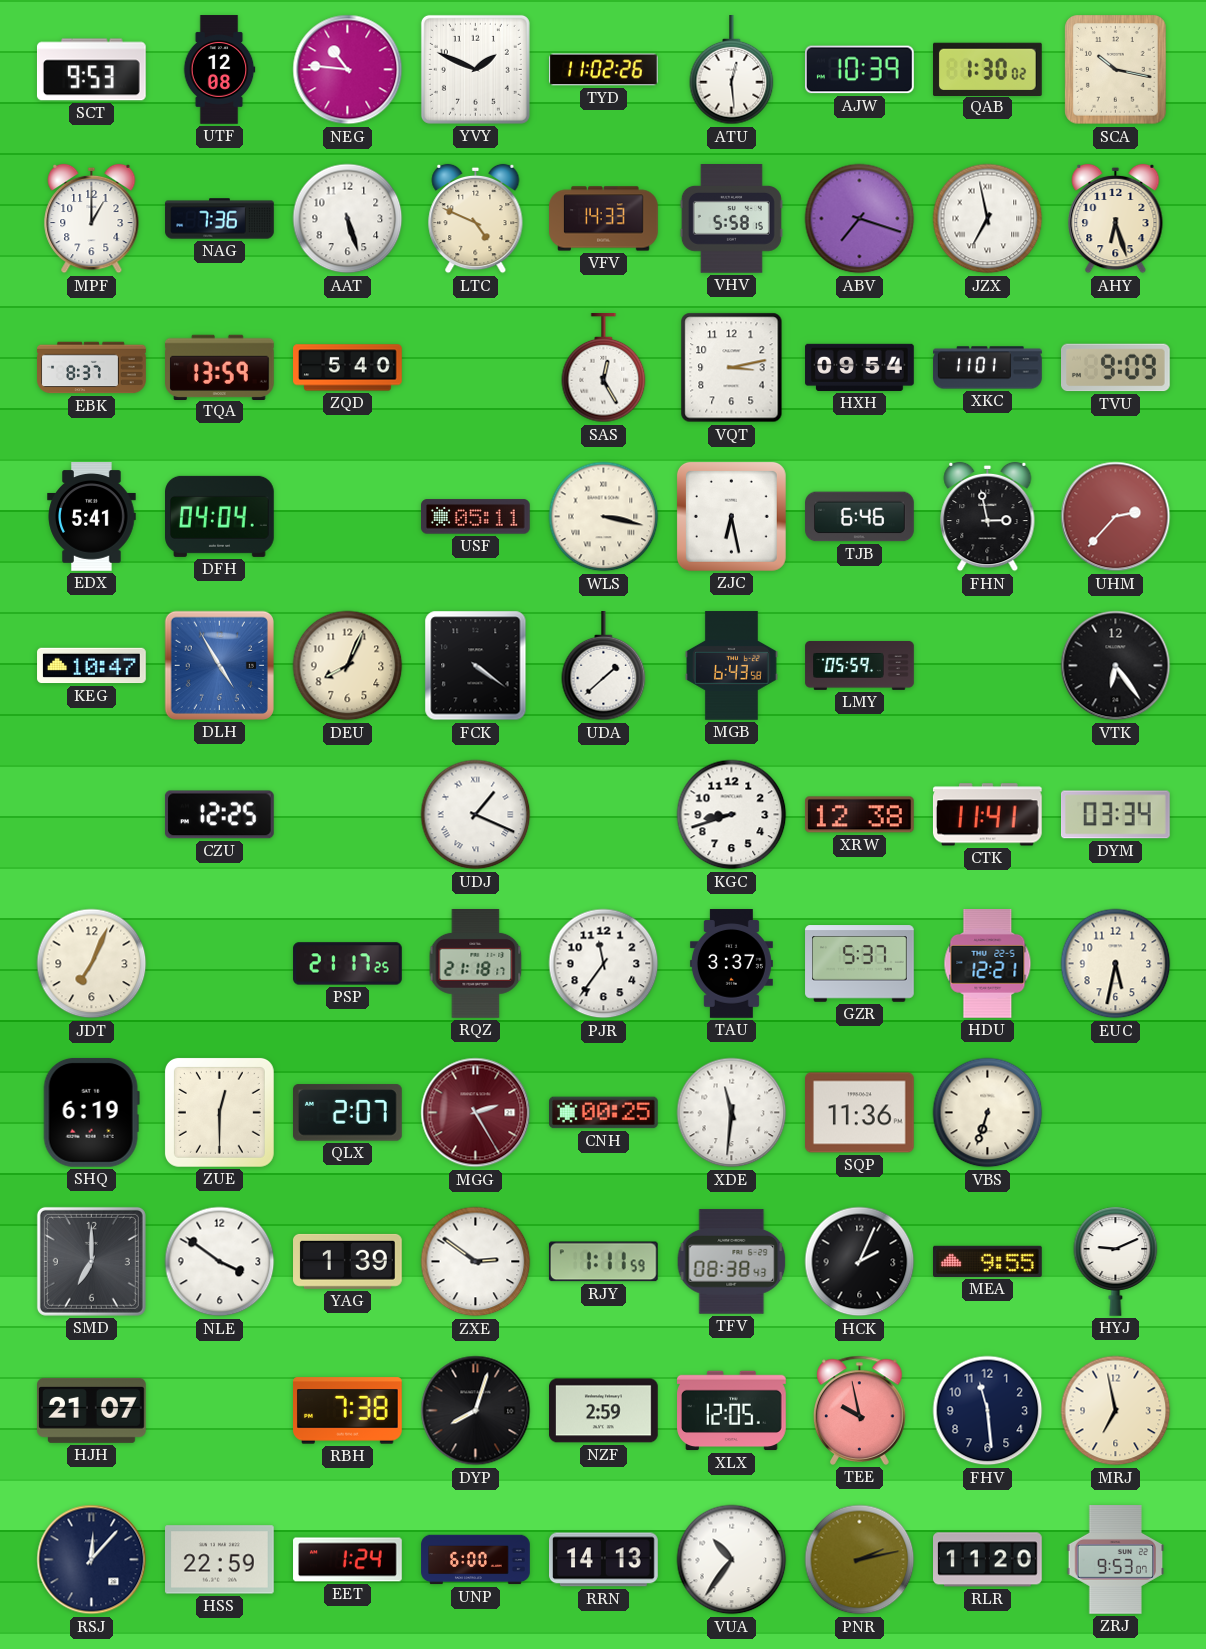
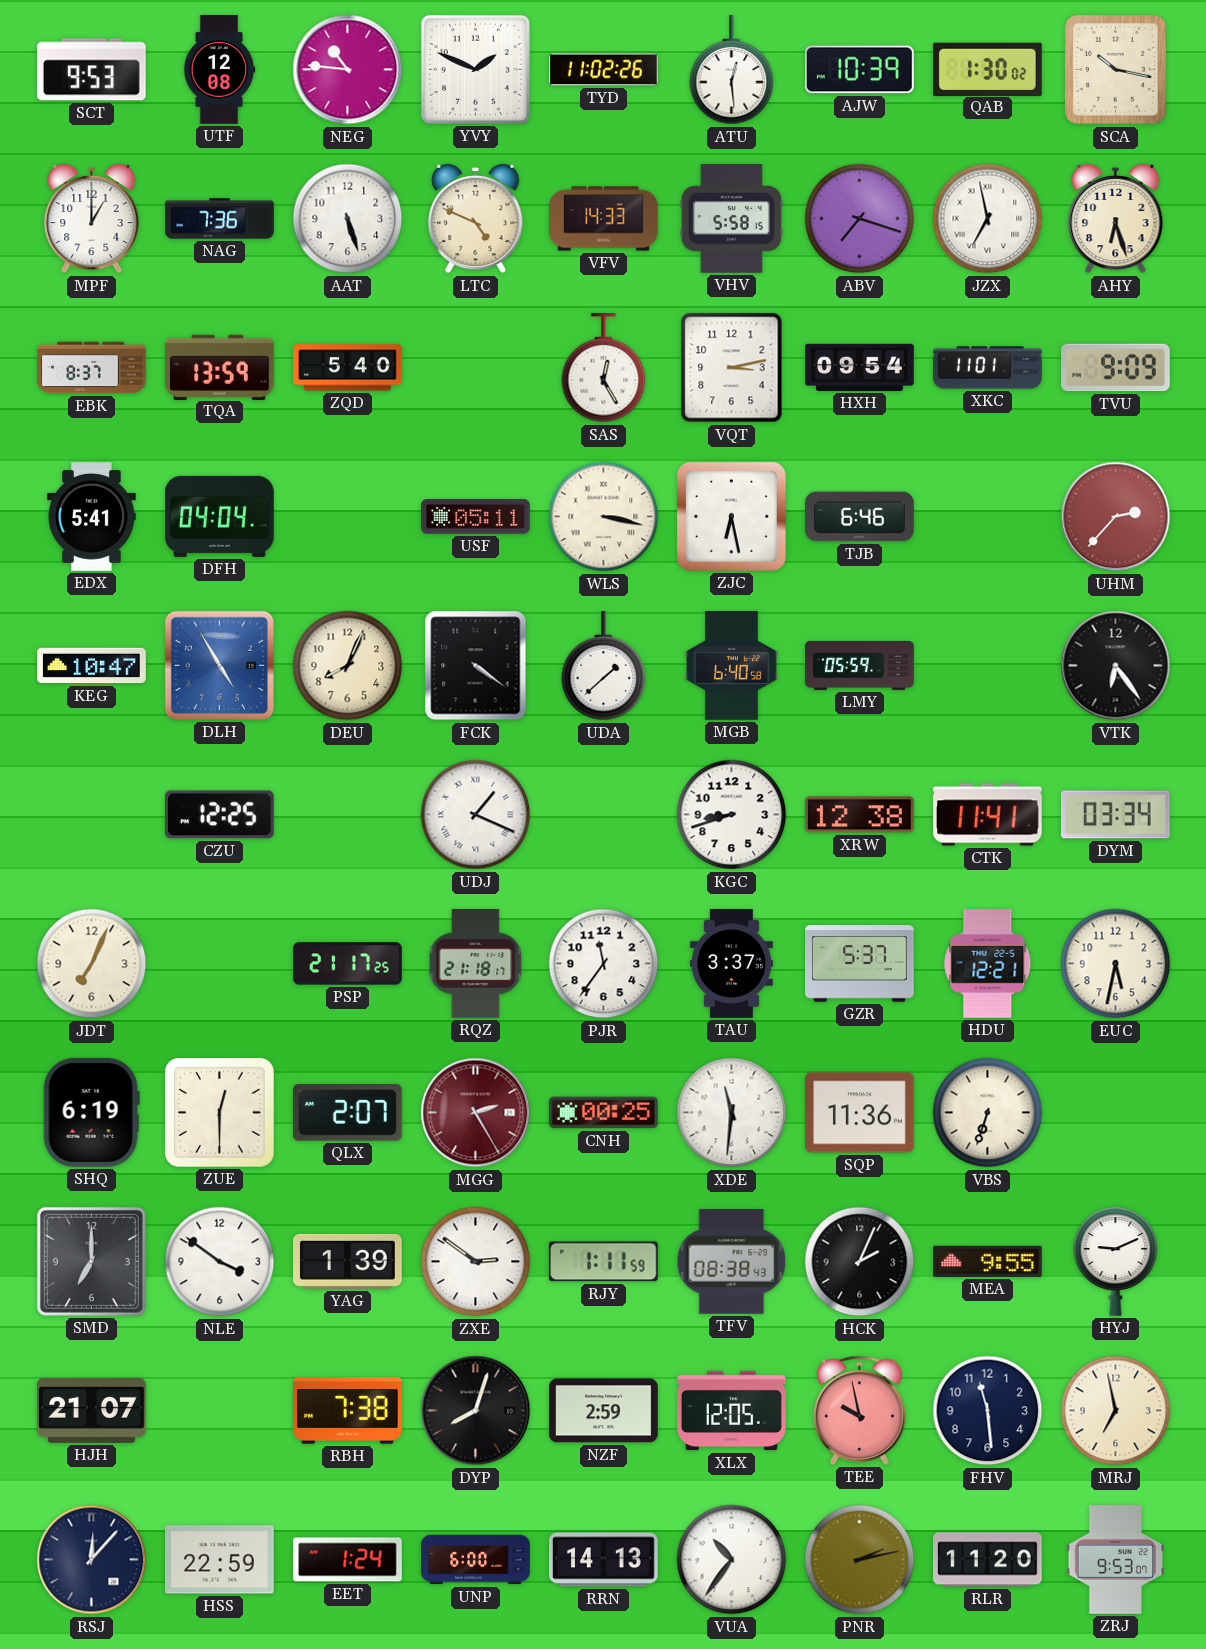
FHN: 2:58 -> none (988, 517)
MGB: 6:43 -> 6:40 (732, 666)
